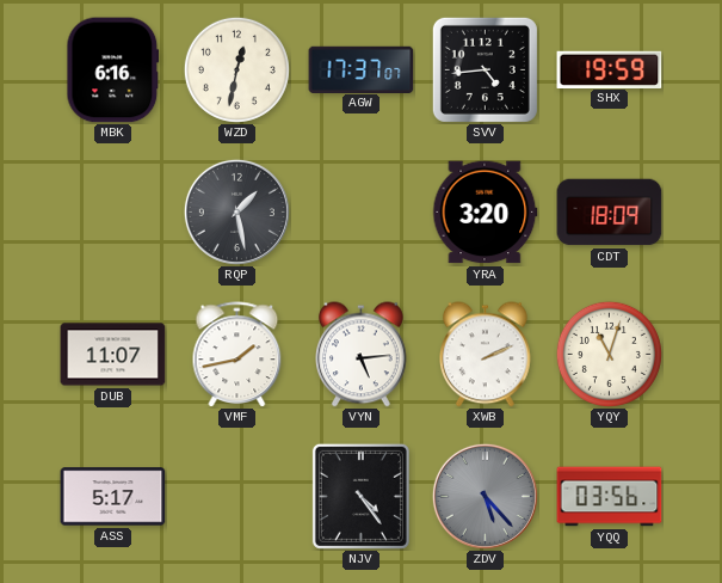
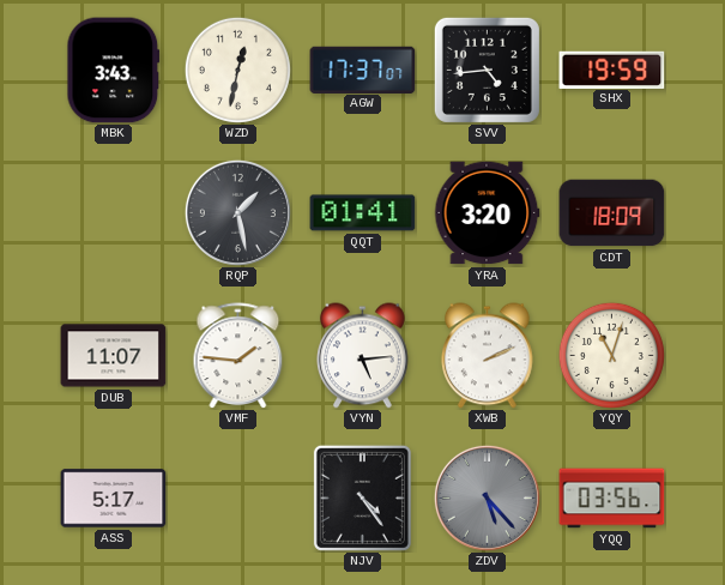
MBK: 6:16 -> 3:43 (114, 71)
QQT: none -> 01:41 (363, 213)
VMF: 1:43 -> 1:46 (238, 356)
